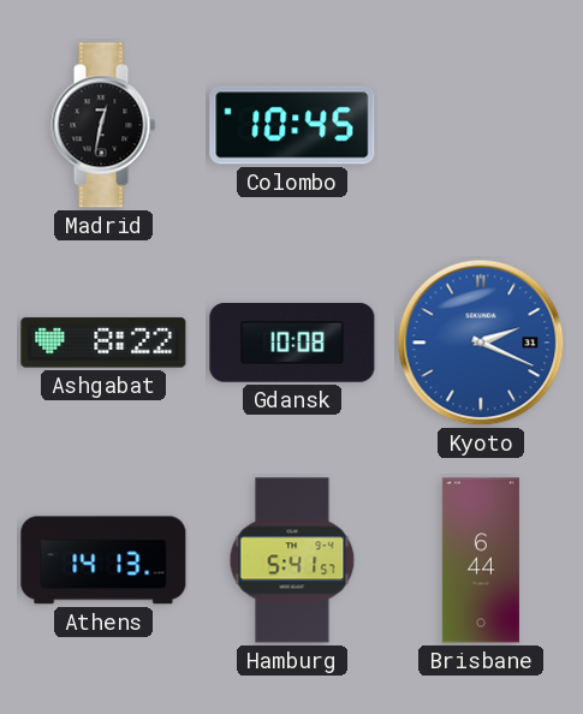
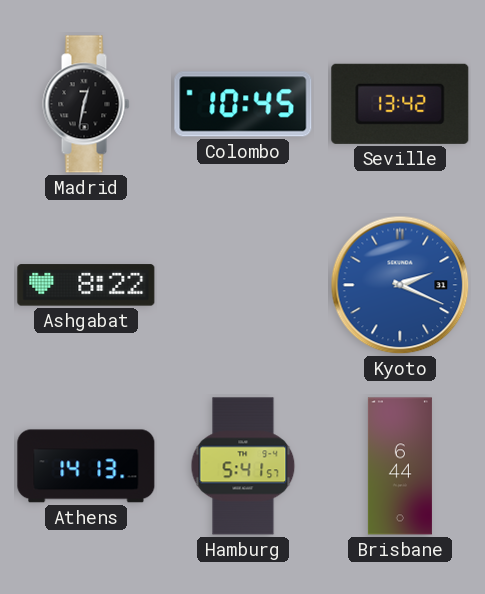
Seville: none -> 13:42 (400, 104)
Gdansk: 10:08 -> none (292, 344)
